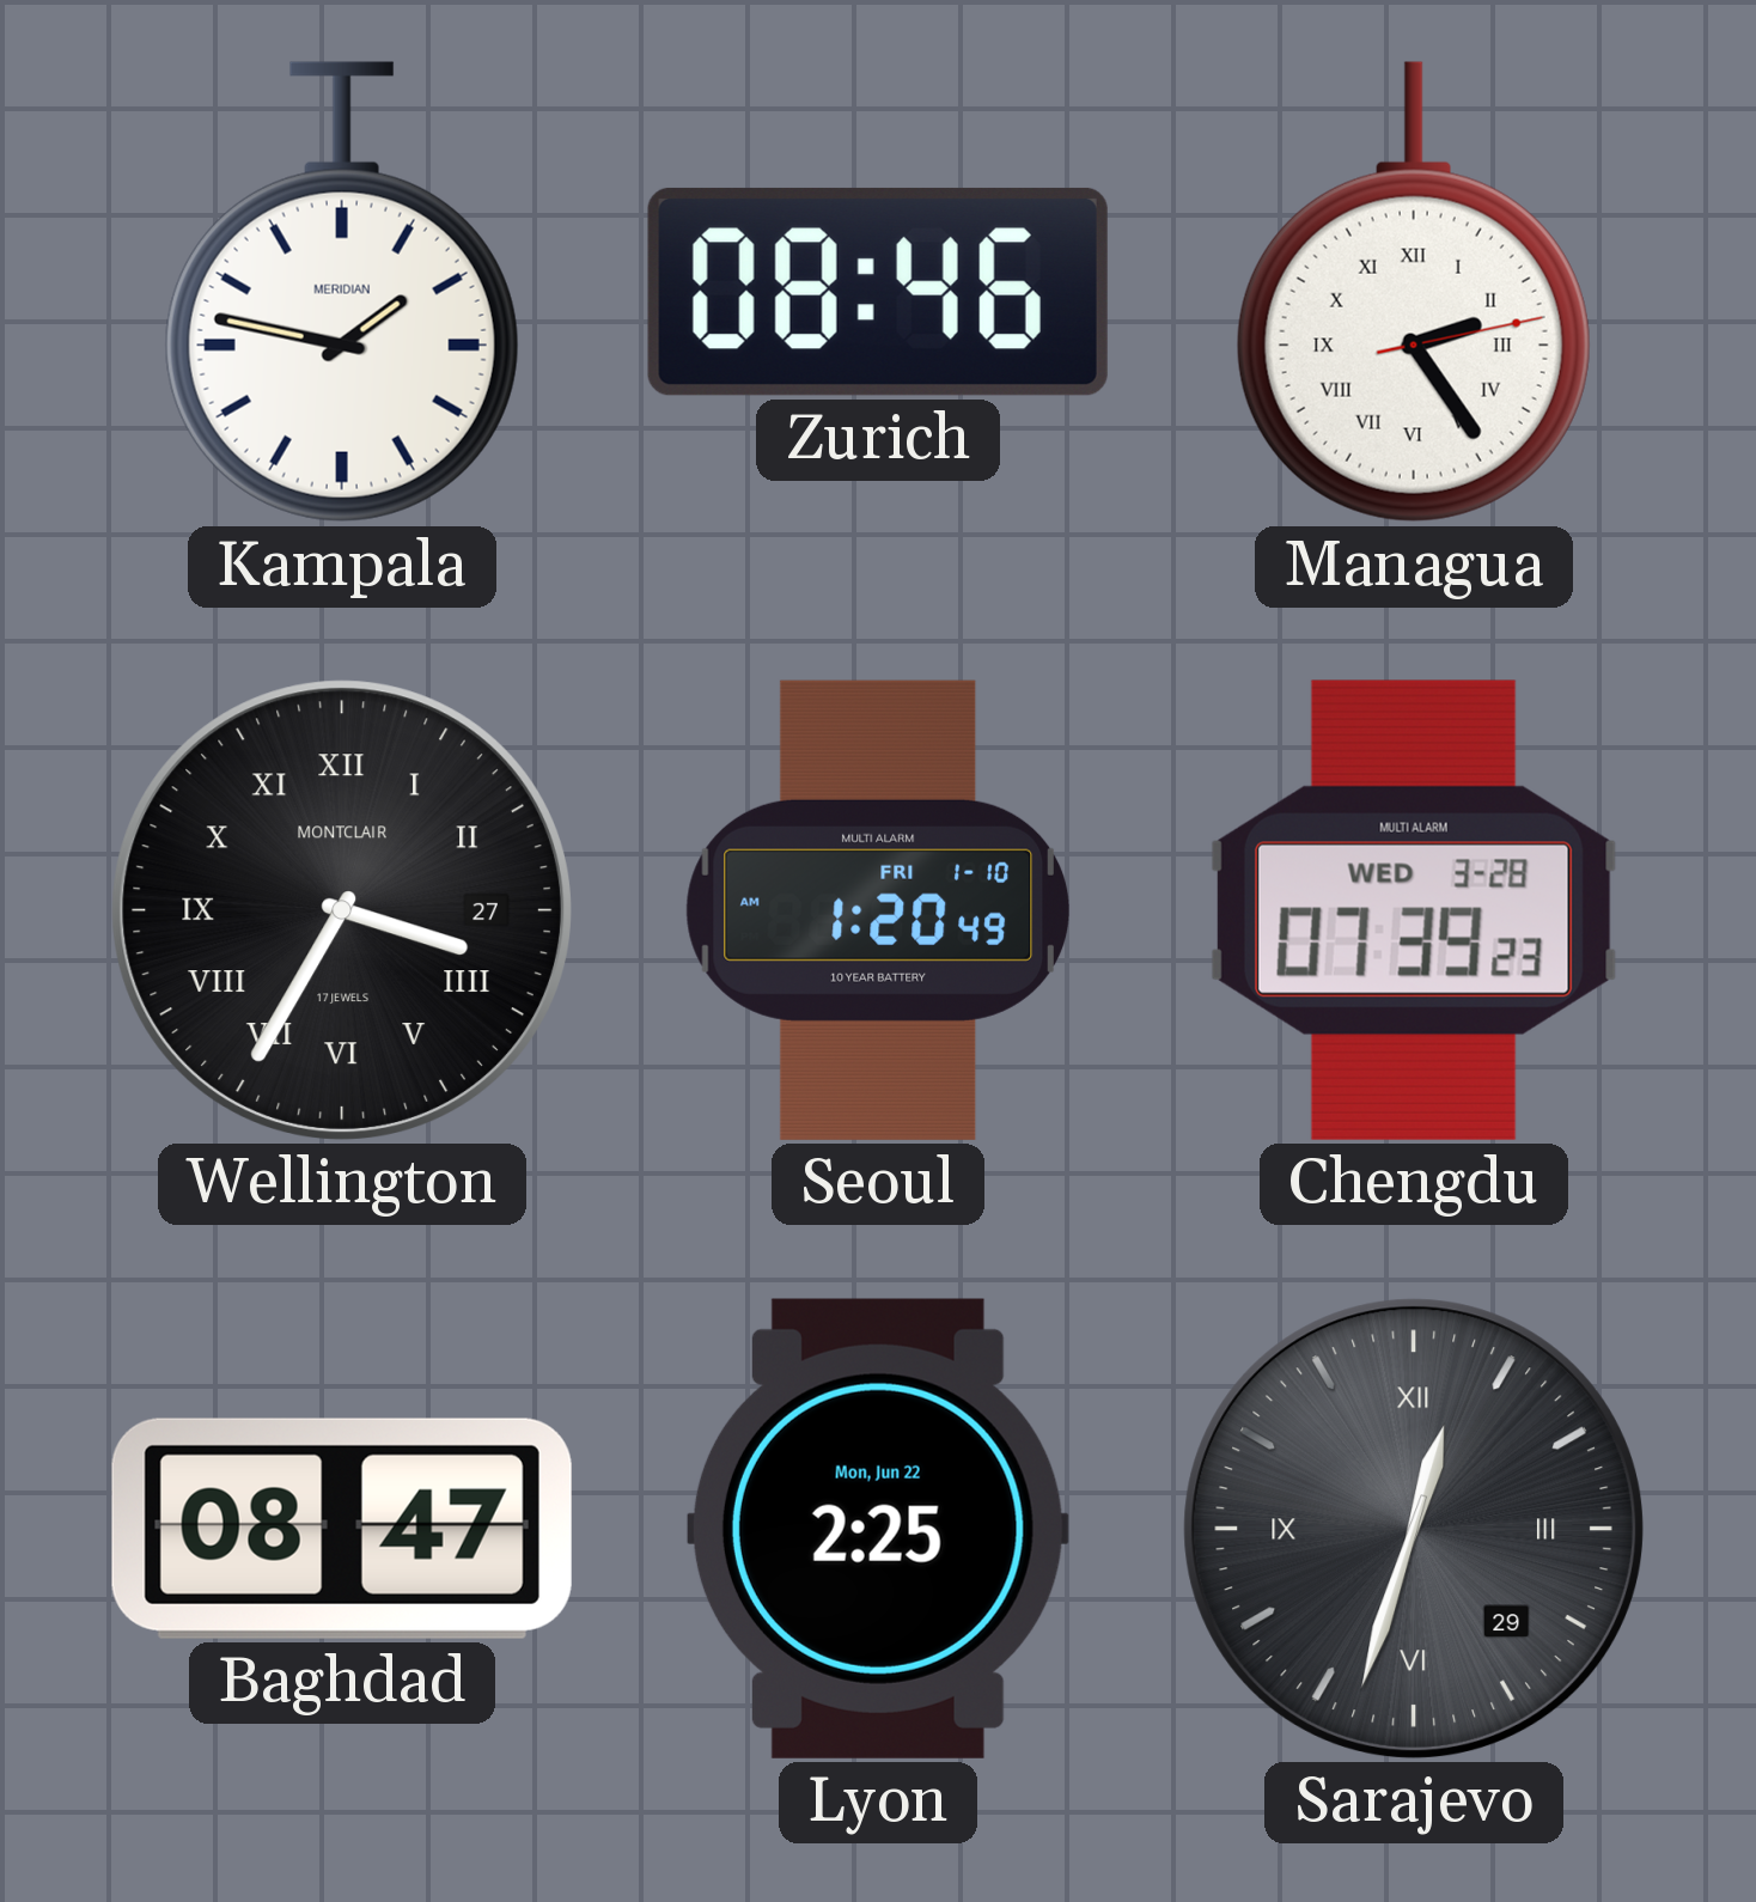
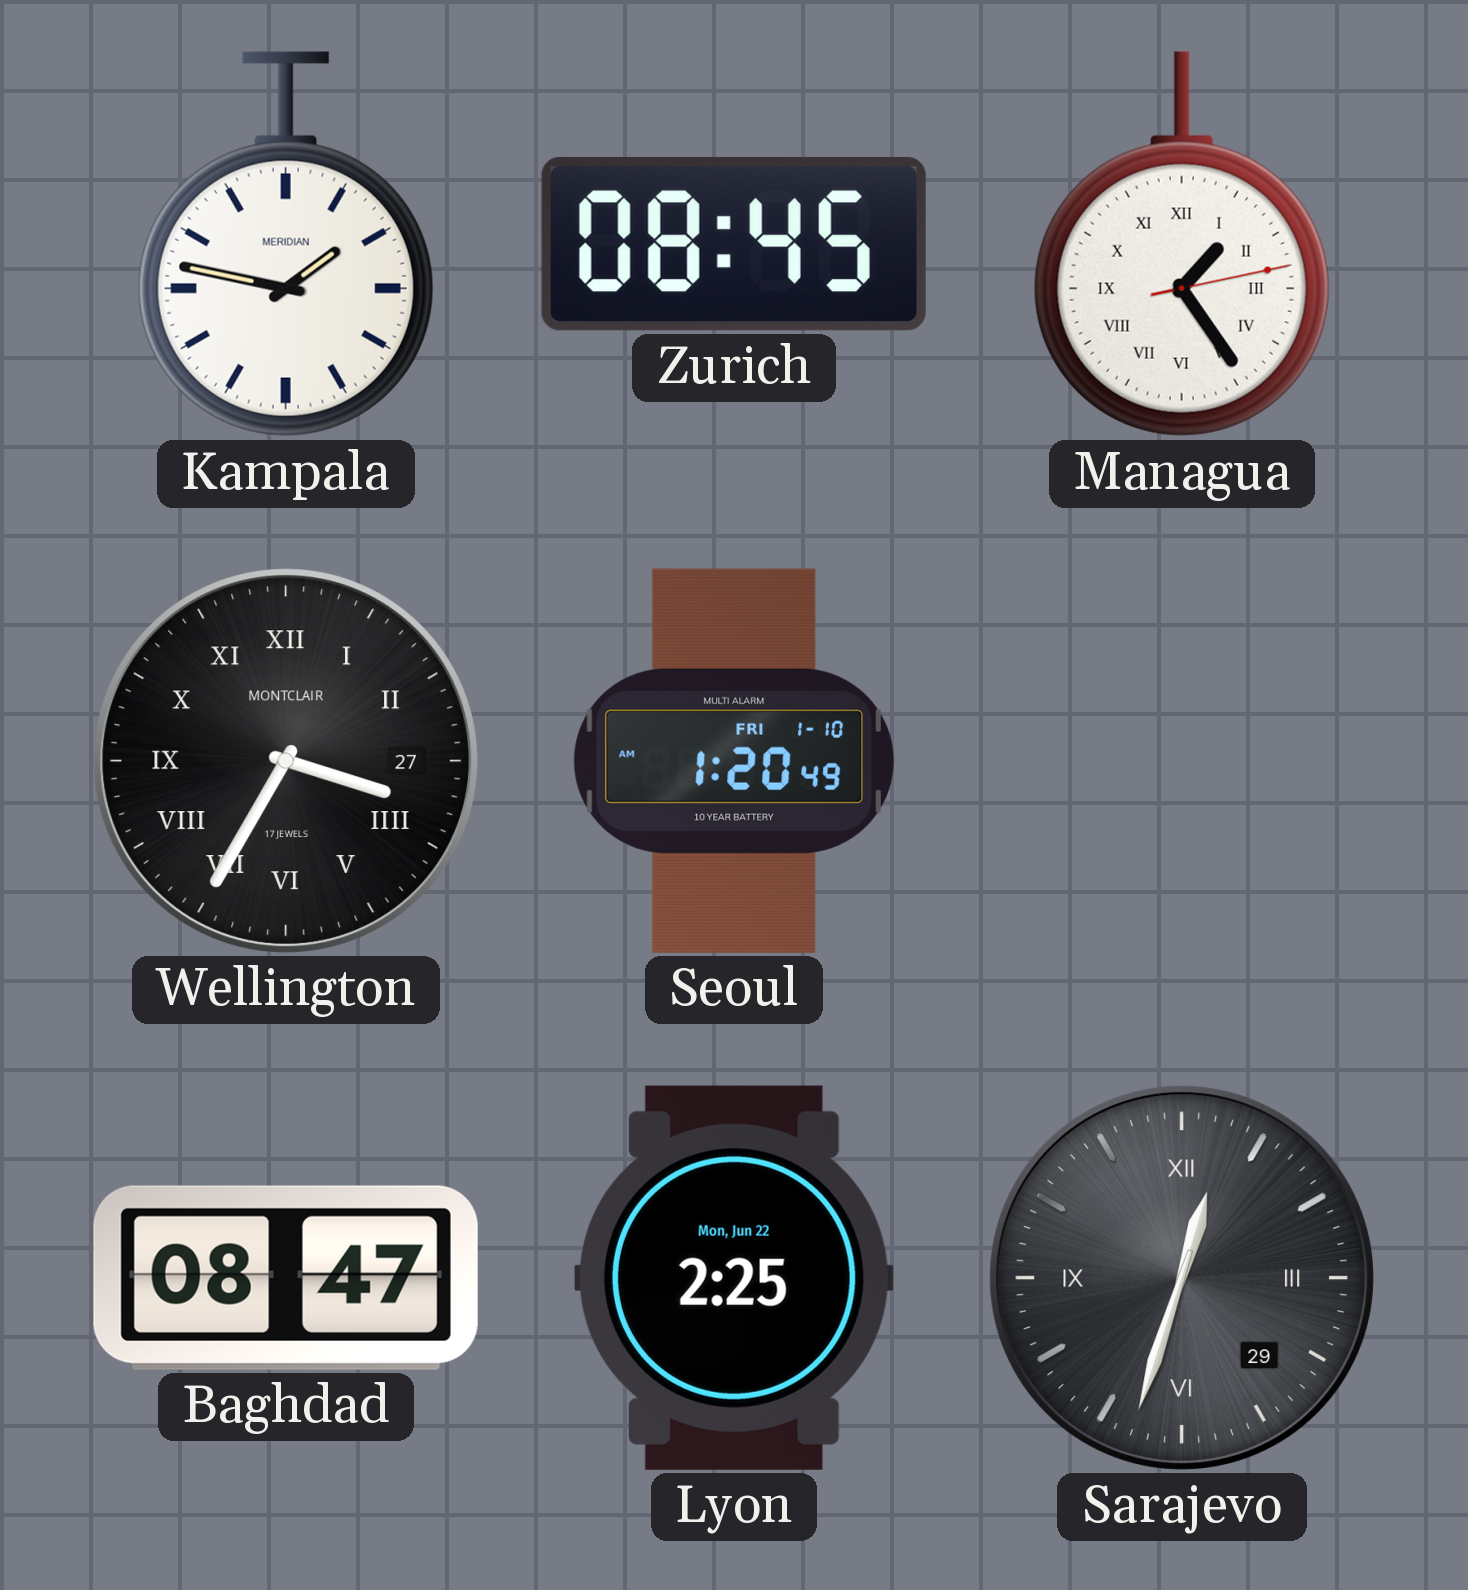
Zurich: 08:46 -> 08:45 (734, 244)
Managua: 2:24 -> 1:24 (1182, 244)
Chengdu: 07:39 -> none (1414, 910)
